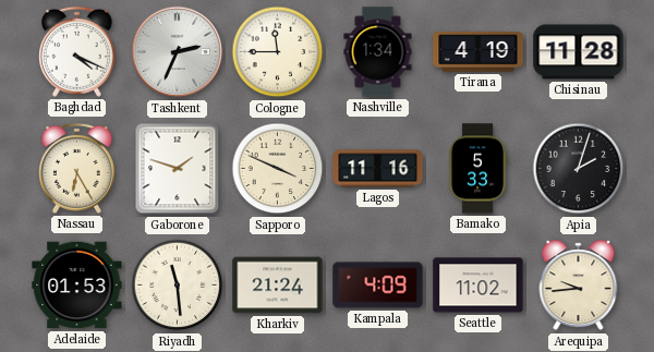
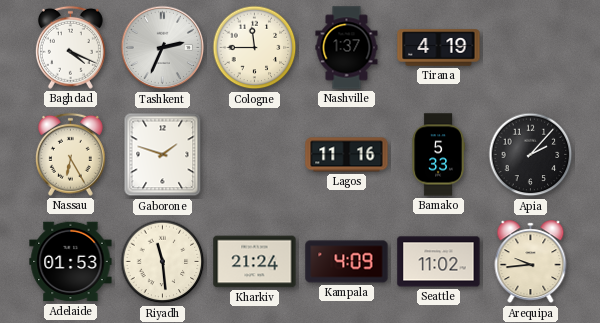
Nashville: 1:34 -> 1:37 (347, 48)
Chisinau: 11:28 -> none (579, 52)
Sapporo: 3:49 -> none (278, 169)
Apia: 2:03 -> 2:07 (531, 155)
